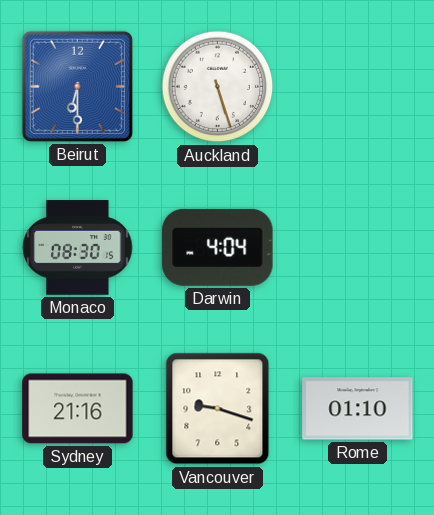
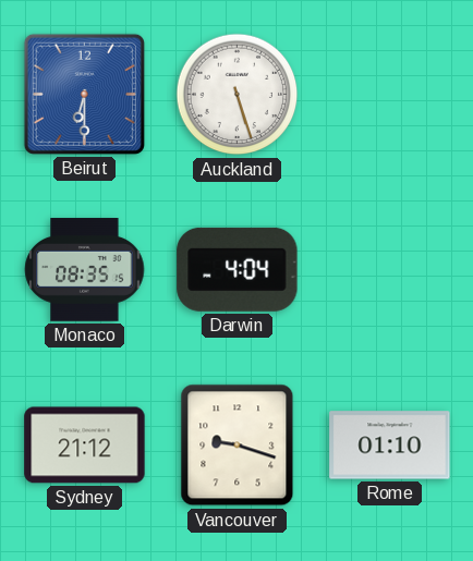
Monaco: 08:30 -> 08:35 (85, 270)
Sydney: 21:16 -> 21:12 (85, 446)
